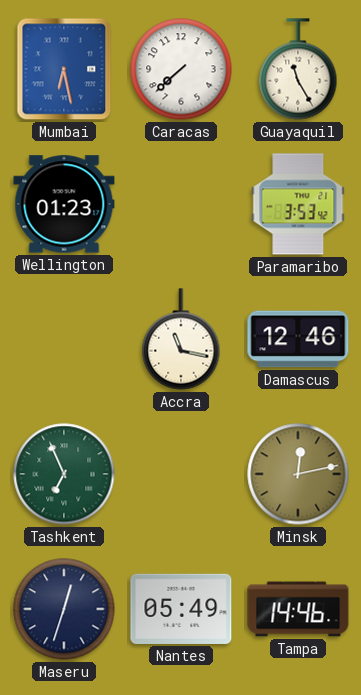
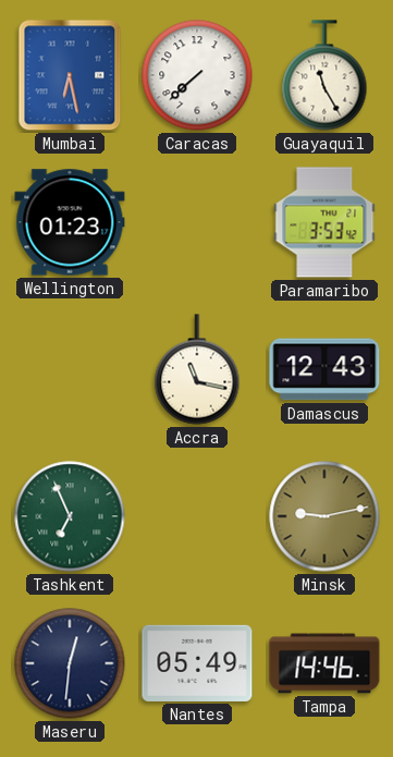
Damascus: 12:46 -> 12:43 (324, 369)
Minsk: 12:13 -> 9:13 (324, 516)
Maseru: 12:33 -> 12:31 (70, 663)
